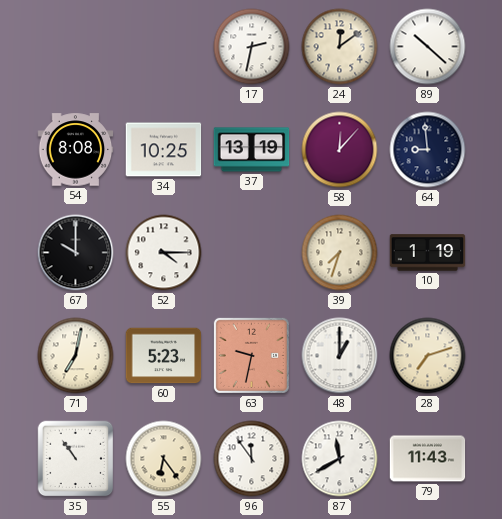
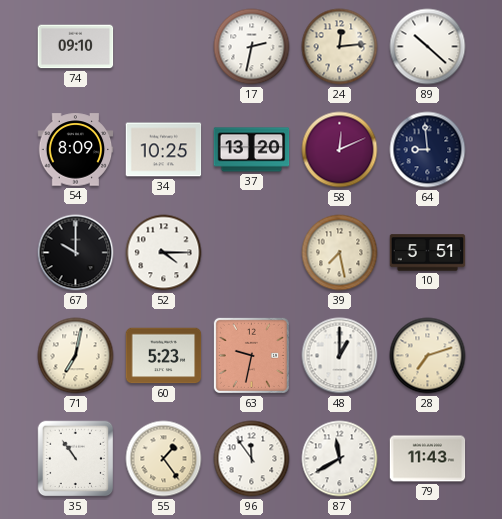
74: none -> 09:10 (76, 47)
24: 12:09 -> 12:14 (340, 47)
54: 8:08 -> 8:09 (76, 150)
37: 13:19 -> 13:20 (252, 150)
58: 12:07 -> 12:11 (340, 150)
39: 7:33 -> 7:28 (340, 253)
10: 1:19 -> 5:51 (428, 253)
55: 6:24 -> 1:24 (164, 459)
